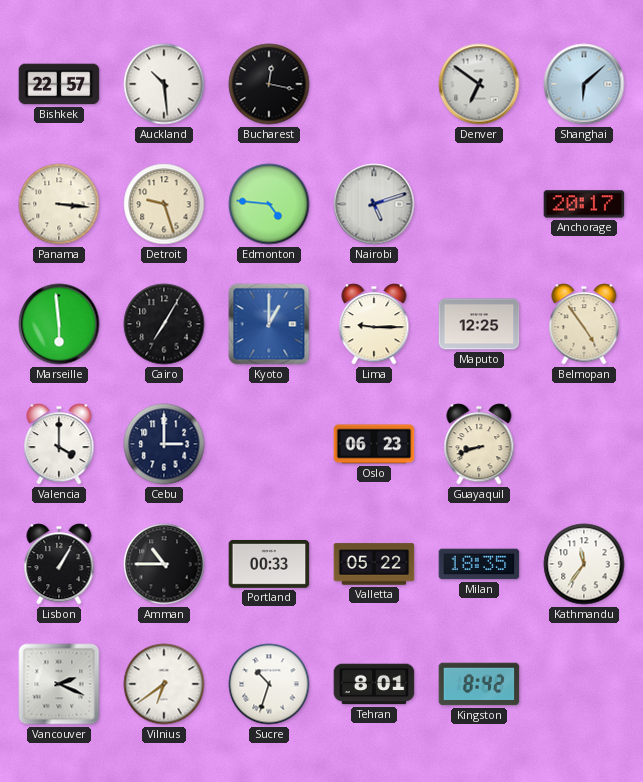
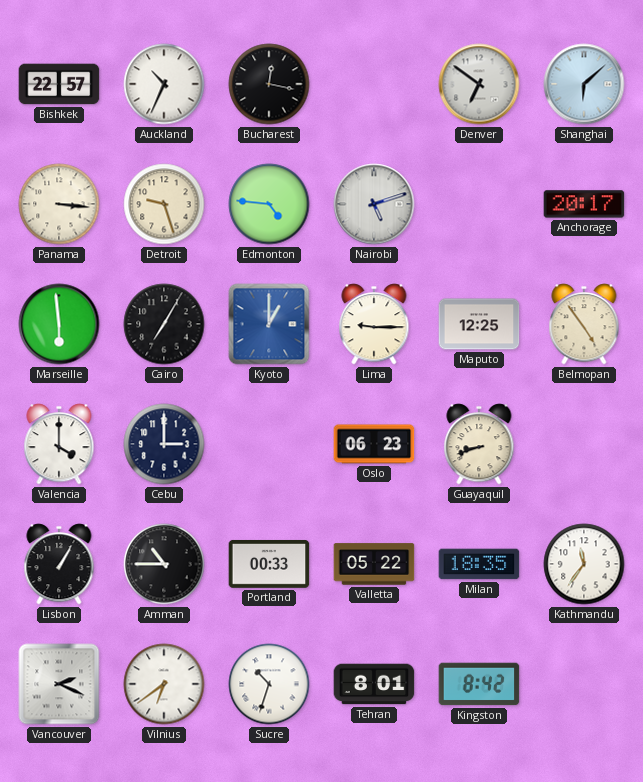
Auckland: 10:29 -> 10:34 (164, 84)
